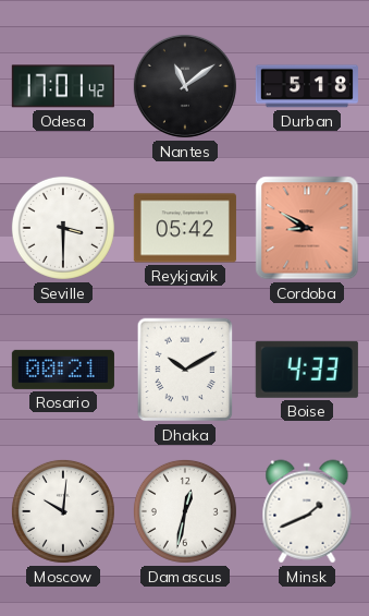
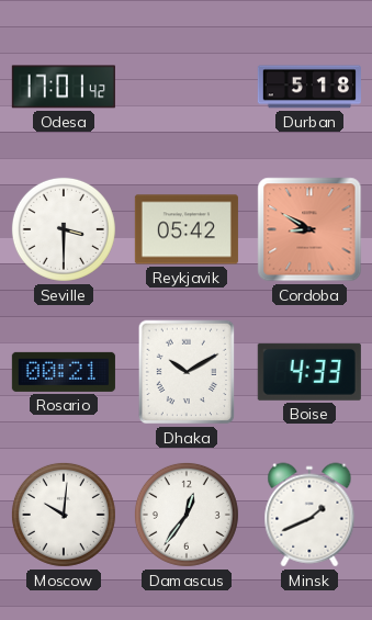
Nantes: 11:09 -> none (185, 86)
Damascus: 12:32 -> 12:36 (187, 515)
